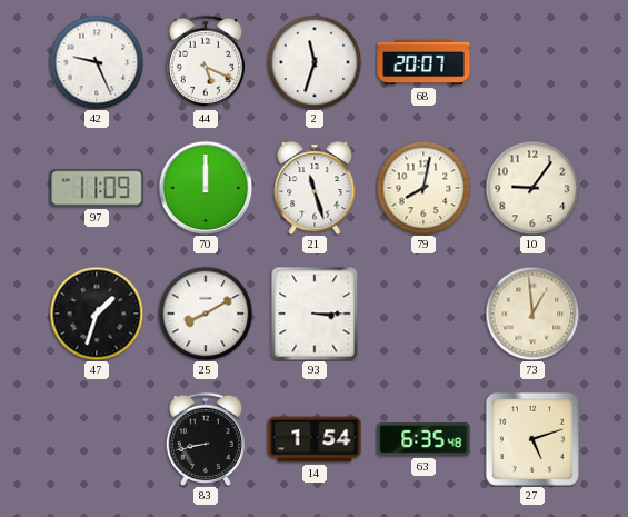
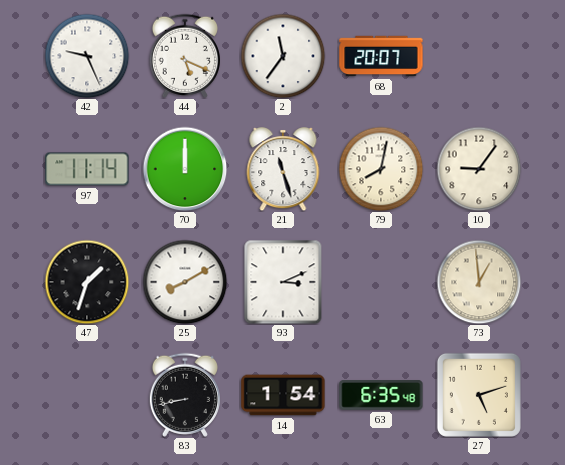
2: 11:33 -> 11:36 (283, 56)
97: 11:09 -> 11:14 (87, 169)
93: 3:15 -> 3:11 (283, 282)
